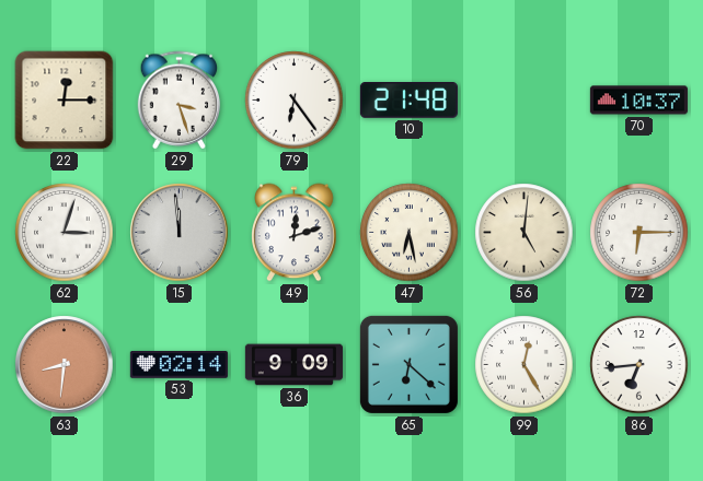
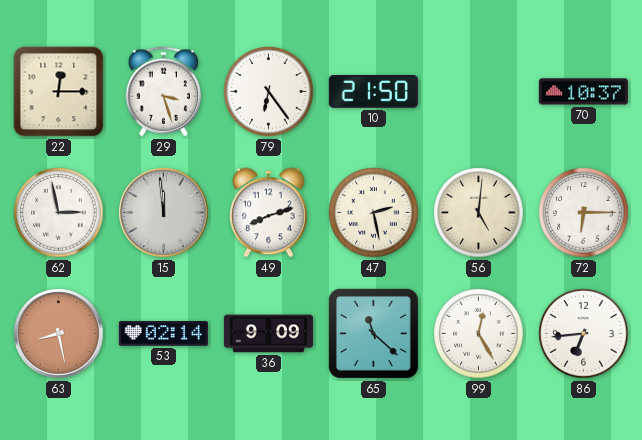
10: 21:48 -> 21:50 (373, 92)
62: 3:03 -> 2:58 (59, 213)
49: 12:12 -> 8:12 (269, 213)
47: 6:28 -> 2:28 (374, 213)
63: 8:31 -> 8:28 (59, 334)
65: 6:22 -> 11:22 (373, 333)
